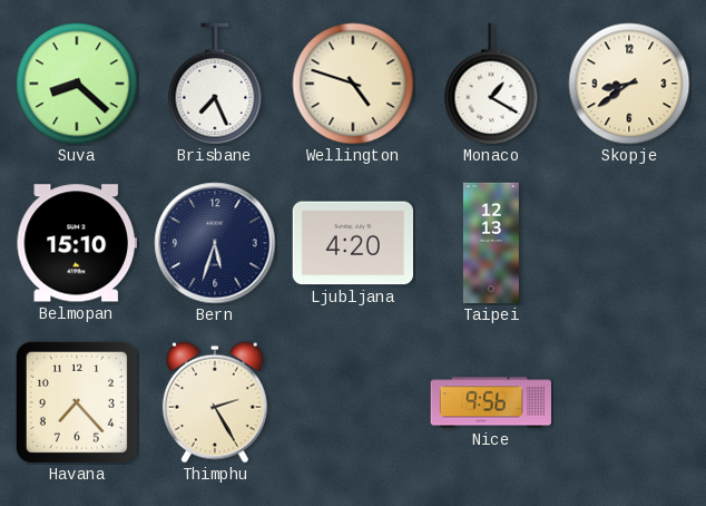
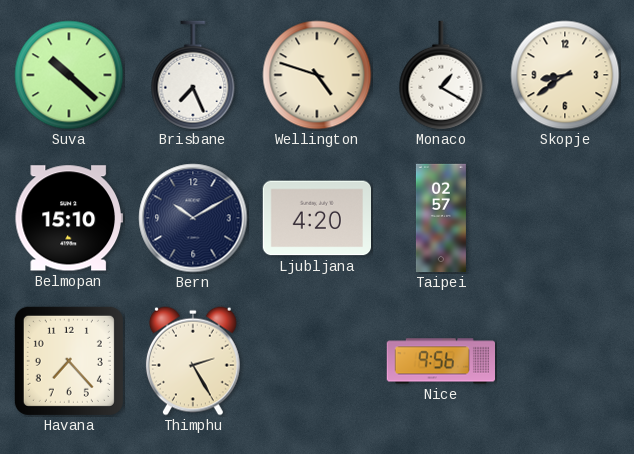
Suva: 8:22 -> 10:22 (69, 75)
Bern: 5:33 -> 10:10 (193, 218)
Taipei: 12:13 -> 02:57 (441, 218)
